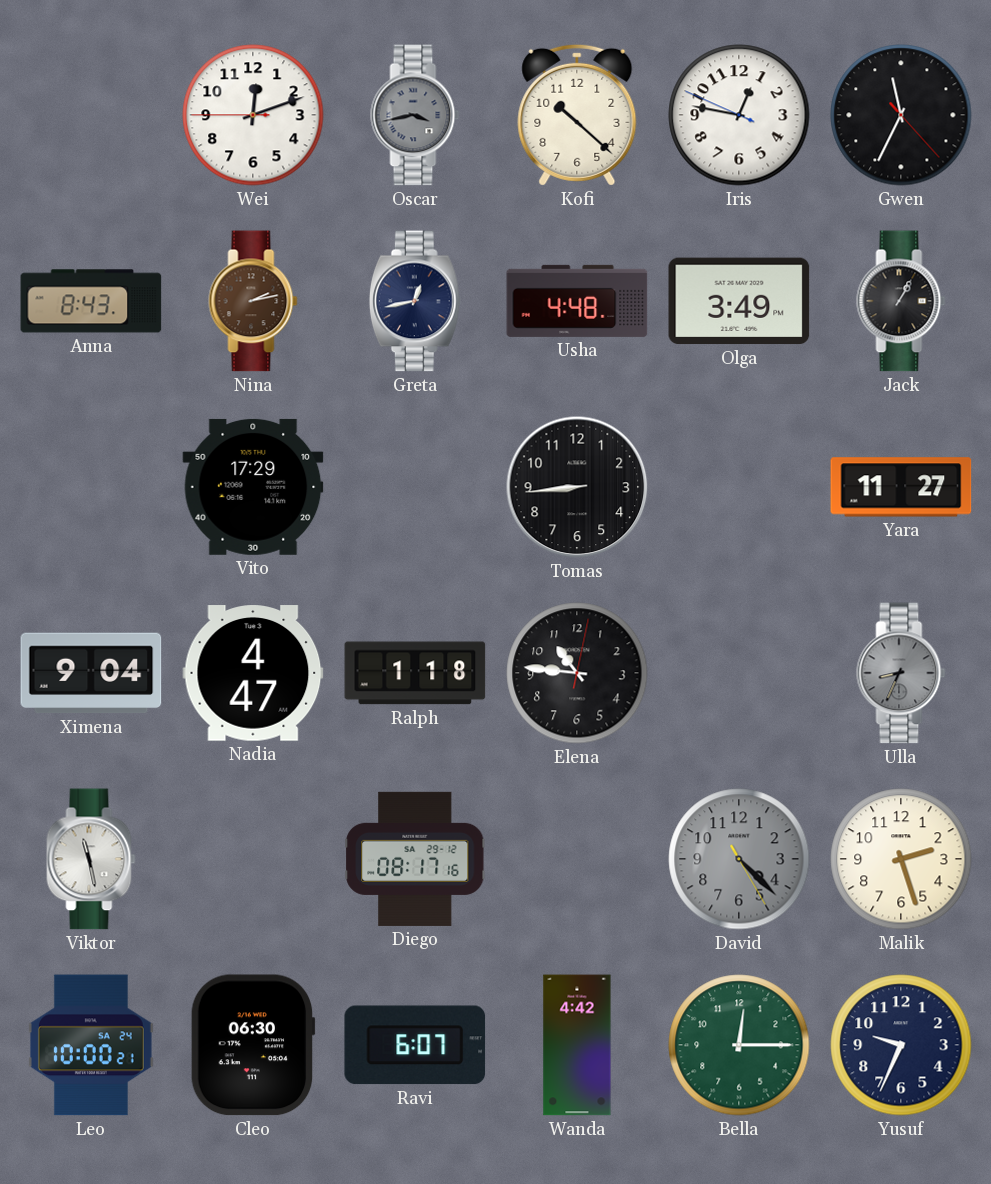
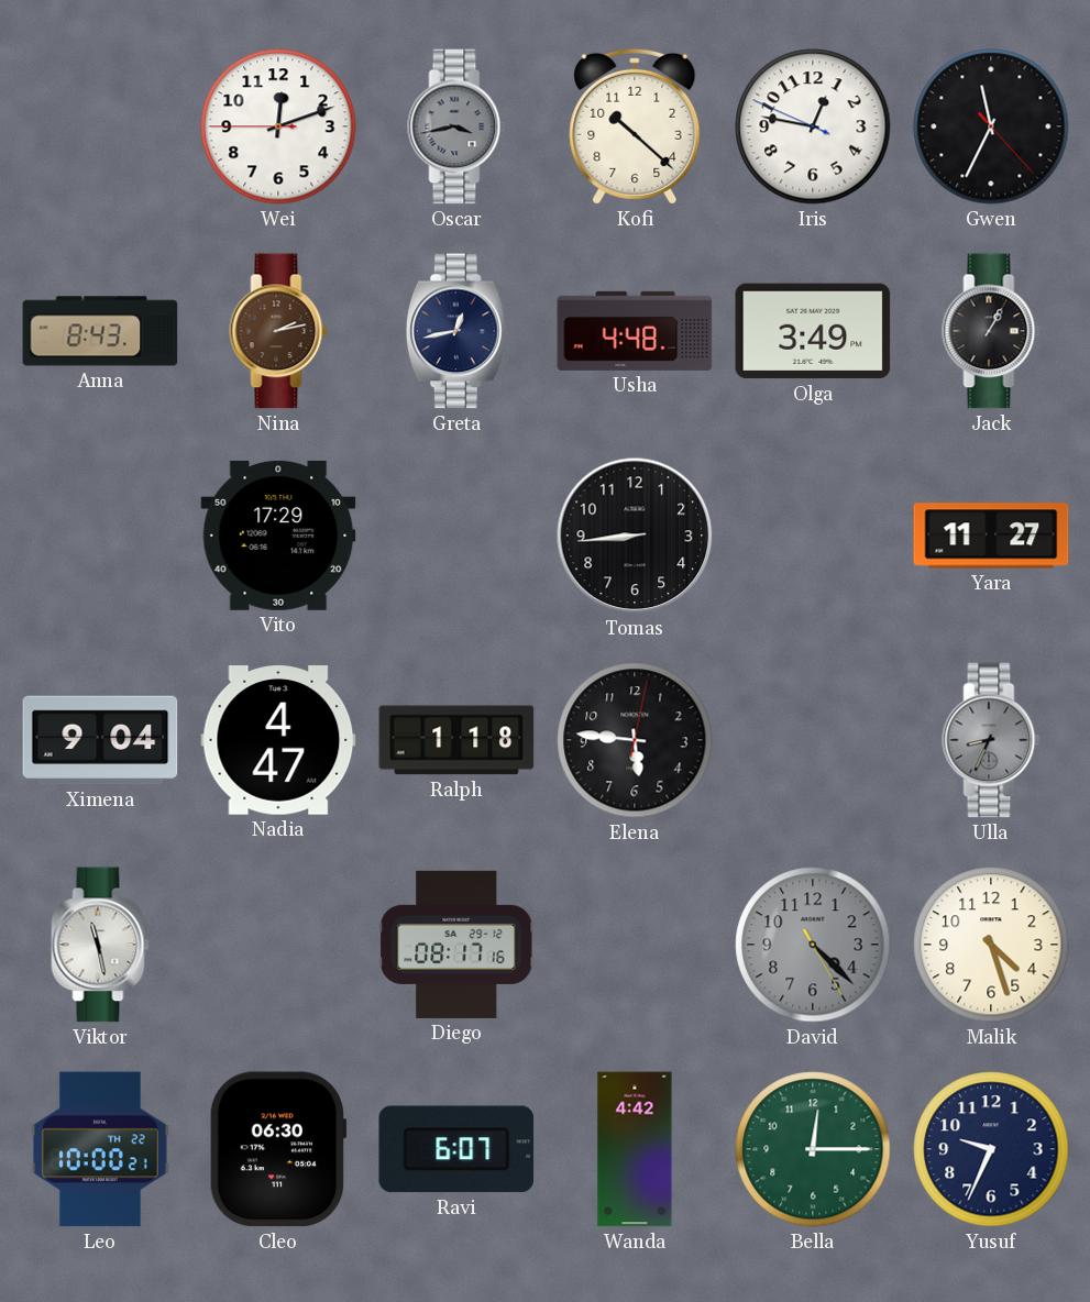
Elena: 10:46 -> 5:46 (635, 740)
Malik: 2:27 -> 4:27 (991, 945)
Leo date: SA 24 -> TH 22 (100, 1149)
